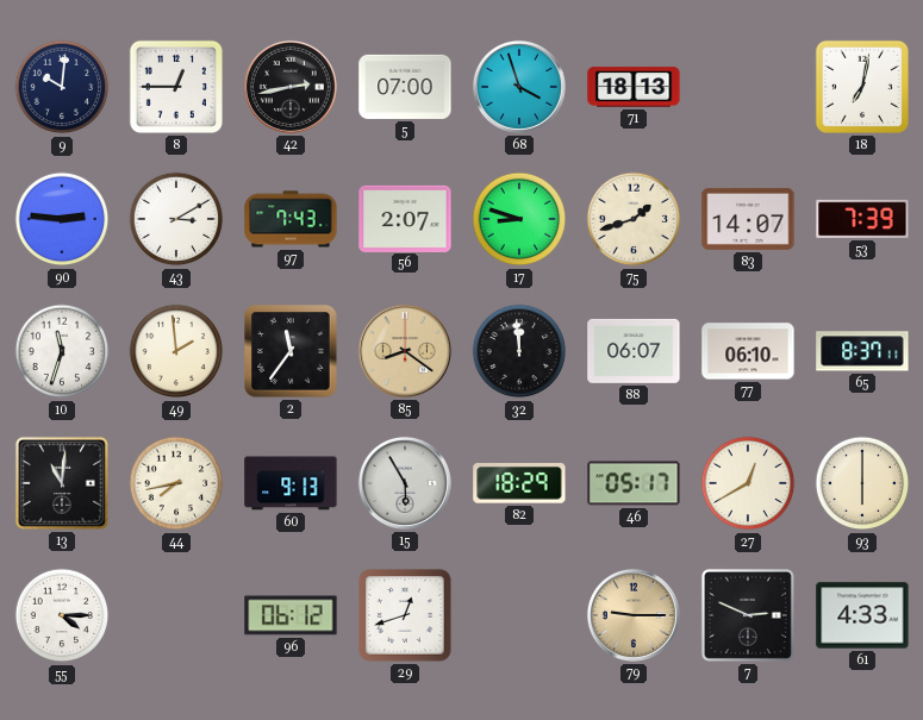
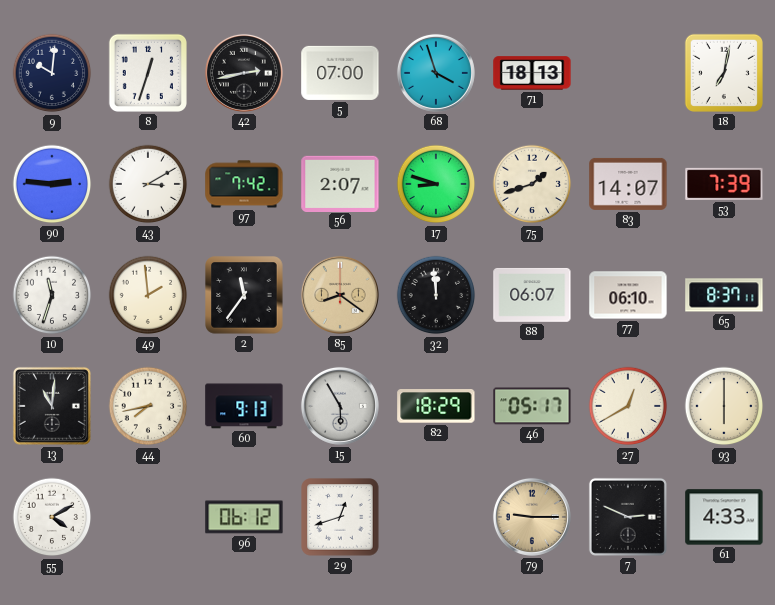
8: 12:45 -> 12:33 (148, 73)
97: 7:43 -> 7:42 (244, 184)
55: 4:15 -> 4:10 (52, 517)
